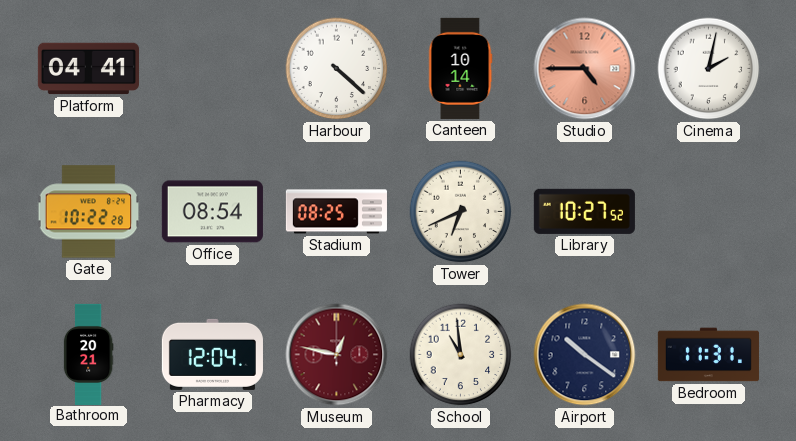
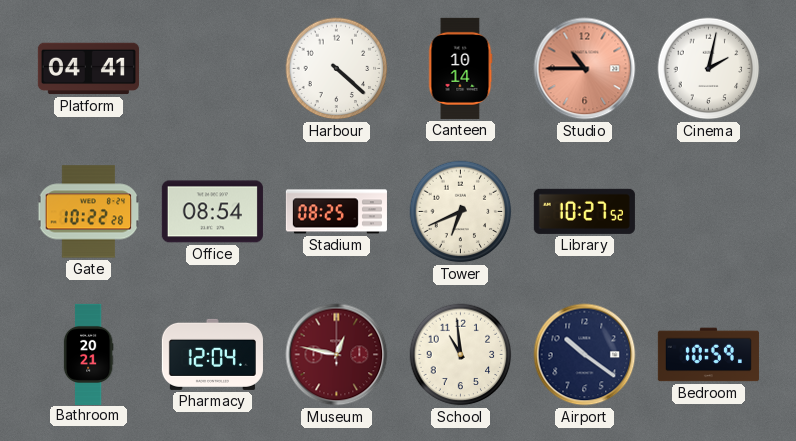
Studio: 4:45 -> 10:45 (585, 69)
Bedroom: 11:31 -> 10:59 (708, 355)
